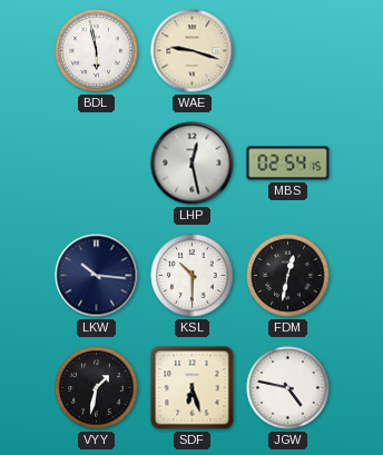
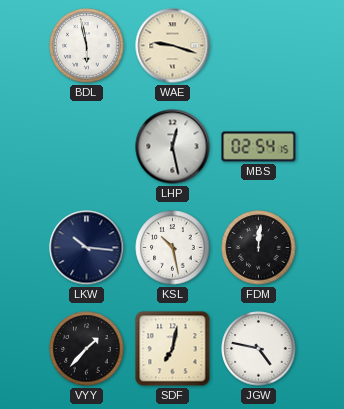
KSL: 10:30 -> 10:28 (173, 248)
FDM: 12:32 -> 12:01 (259, 248)
VYY: 1:32 -> 1:37 (87, 349)
SDF: 6:27 -> 7:02 (173, 349)
